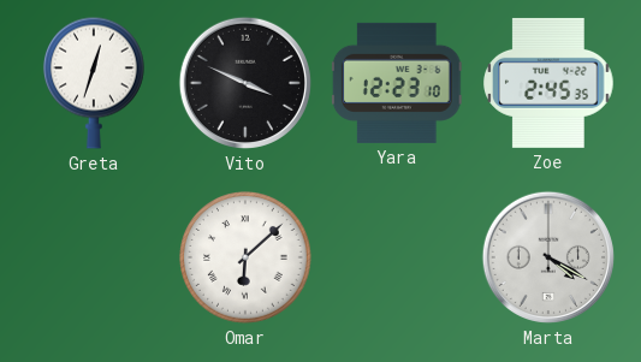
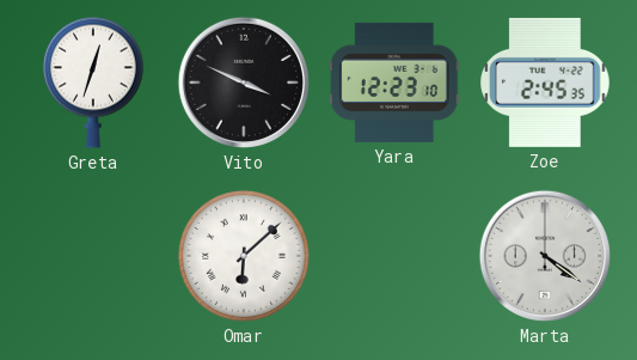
Marta: 4:20 -> 4:21 (545, 256)
